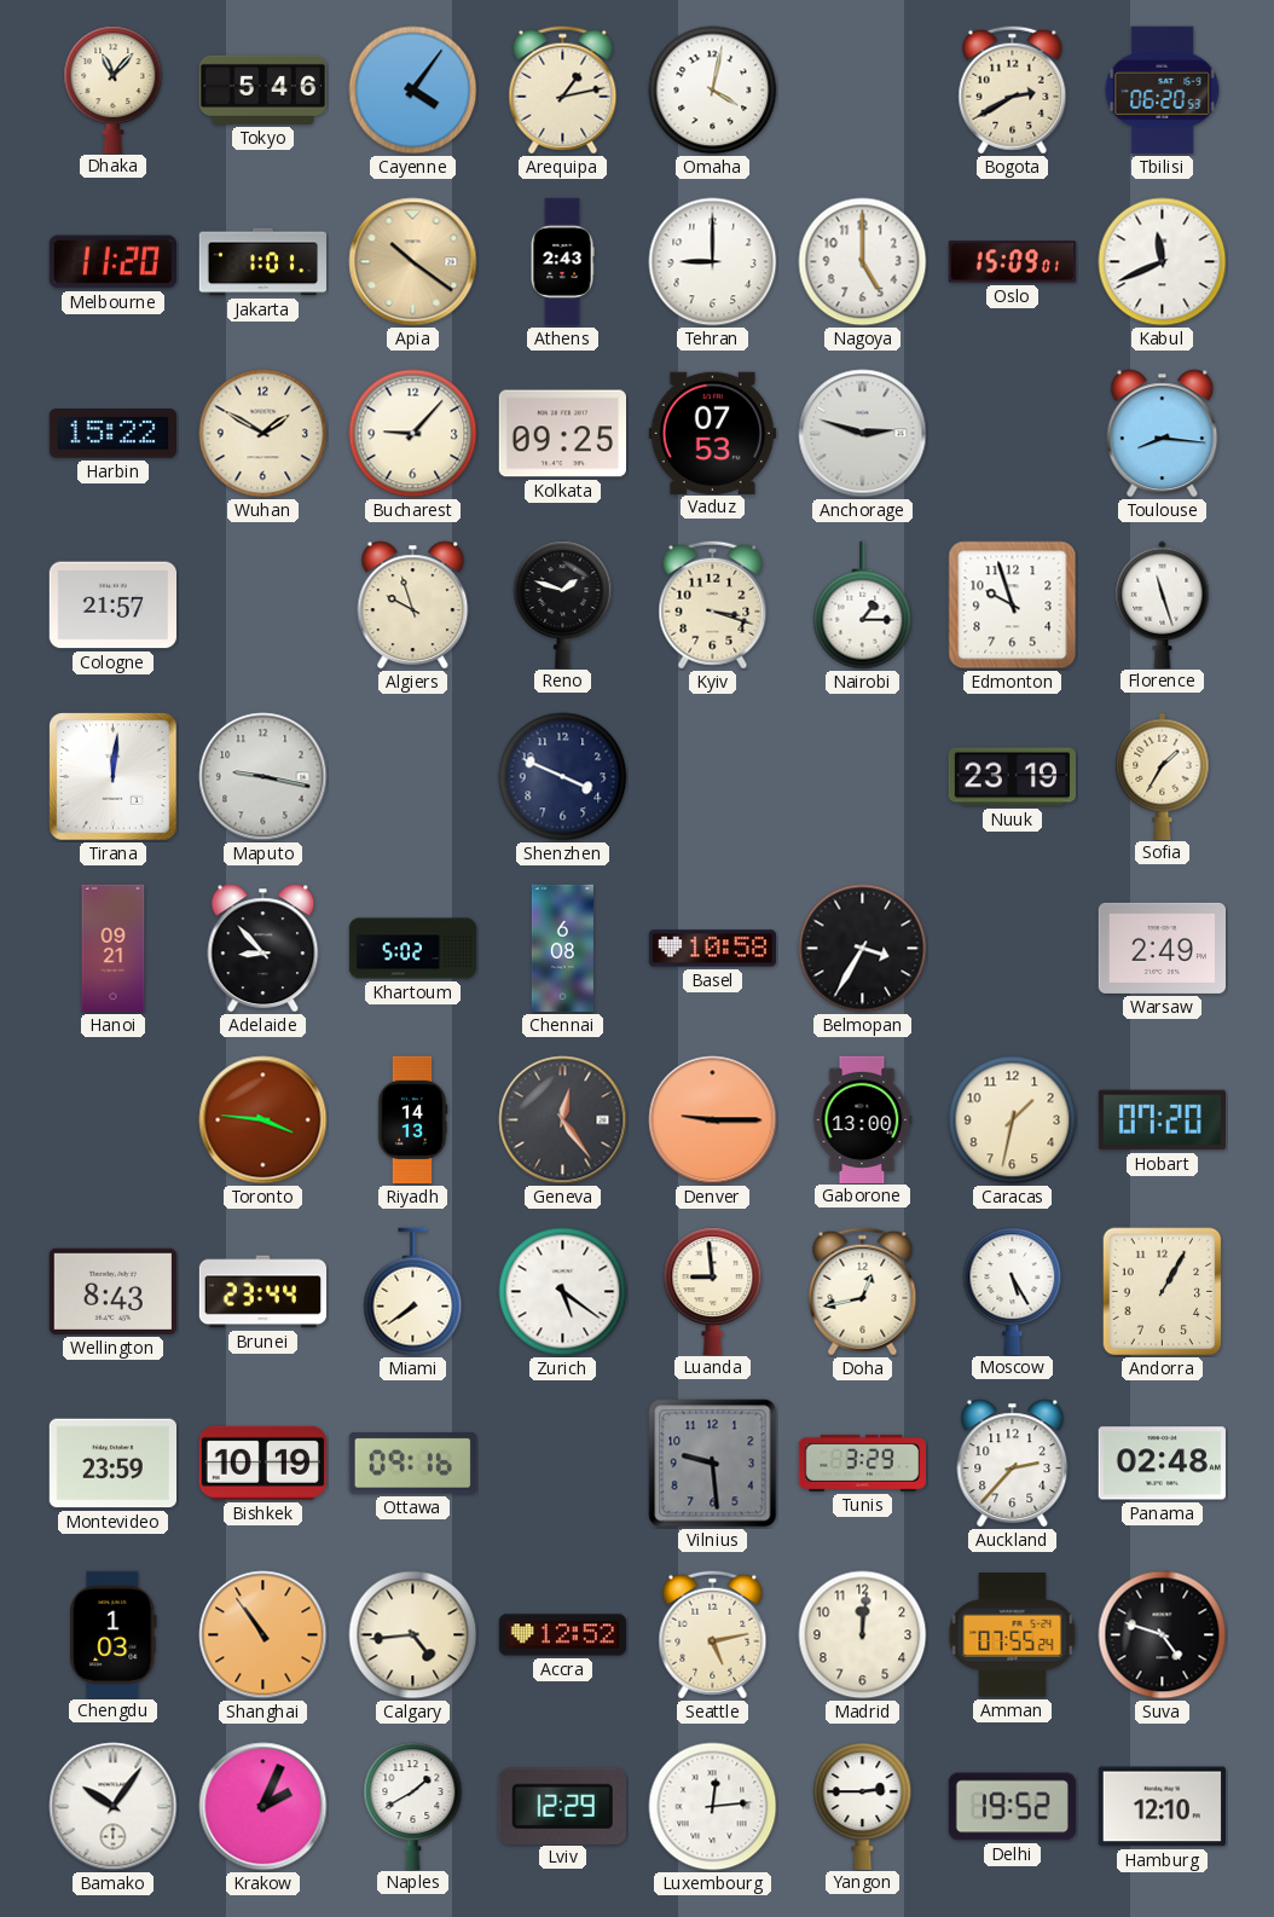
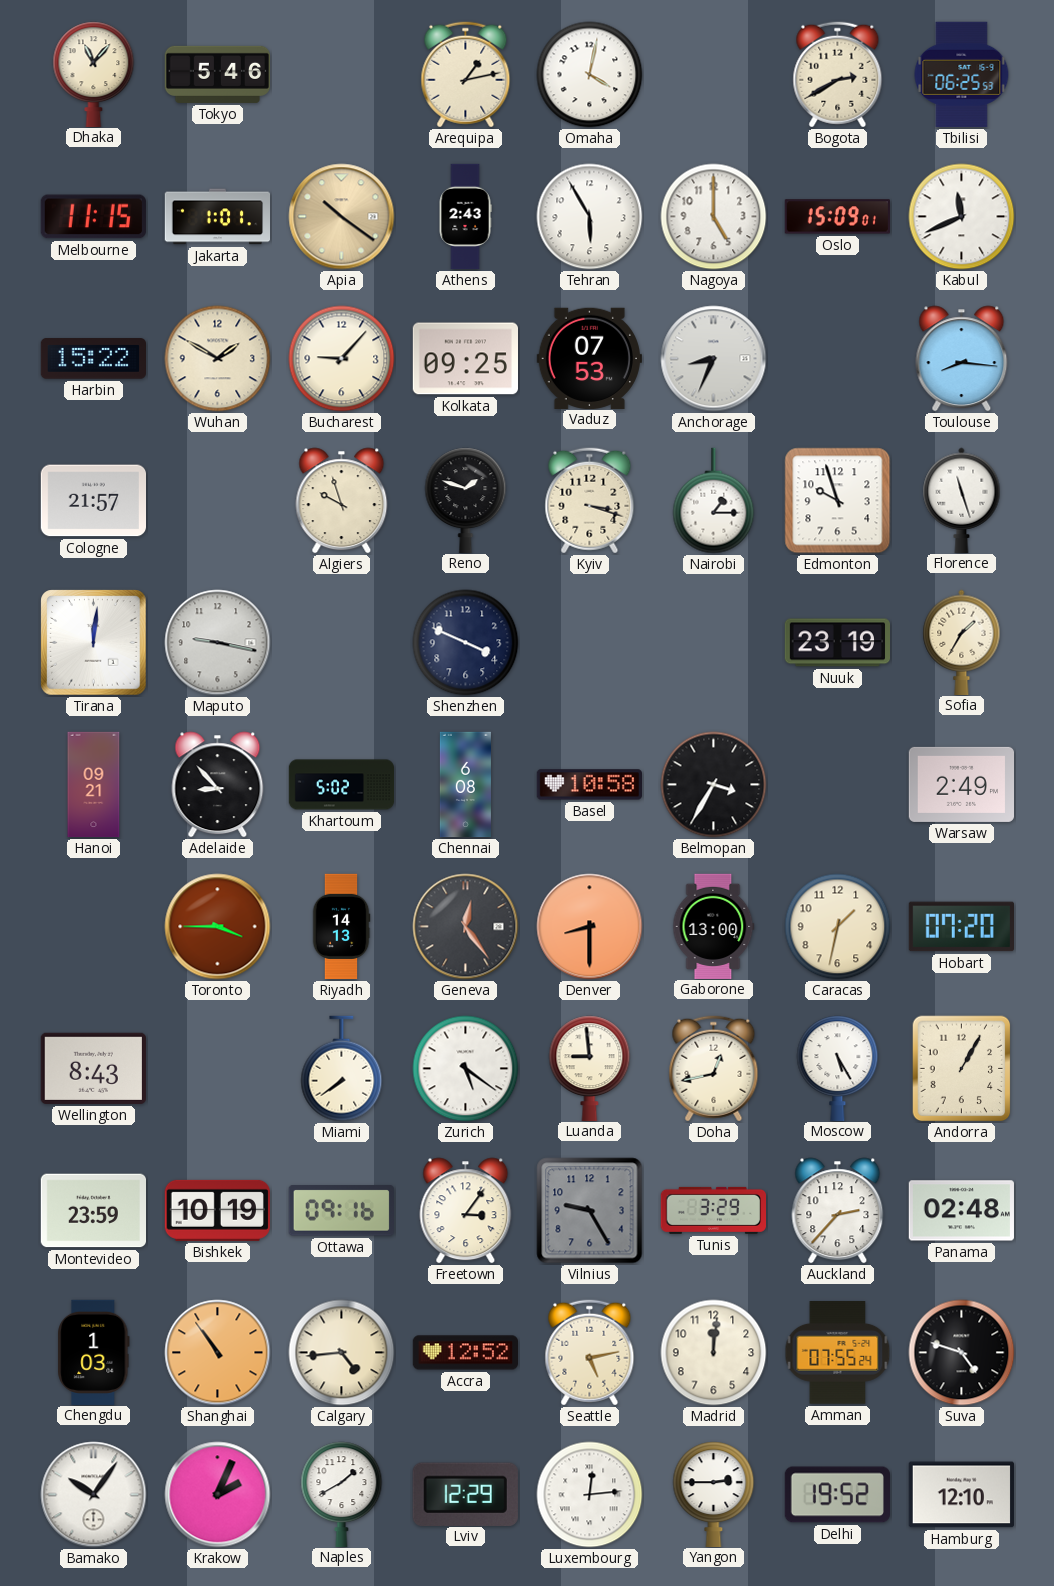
Cayenne: 4:06 -> none (413, 91)
Tbilisi: 06:20 -> 06:25 (962, 74)
Melbourne: 11:20 -> 11:15 (93, 217)
Tehran: 9:00 -> 5:55 (590, 217)
Anchorage: 2:48 -> 8:34 (714, 359)
Toronto: 3:46 -> 3:45 (218, 927)
Denver: 9:15 -> 8:30 (590, 927)
Brunei: 23:44 -> none (264, 1292)
Freetown: none -> 3:06 (466, 1211)
Vilnius: 9:29 -> 9:25 (590, 1211)
